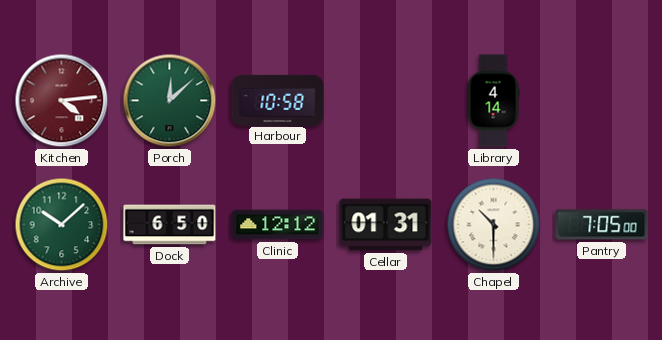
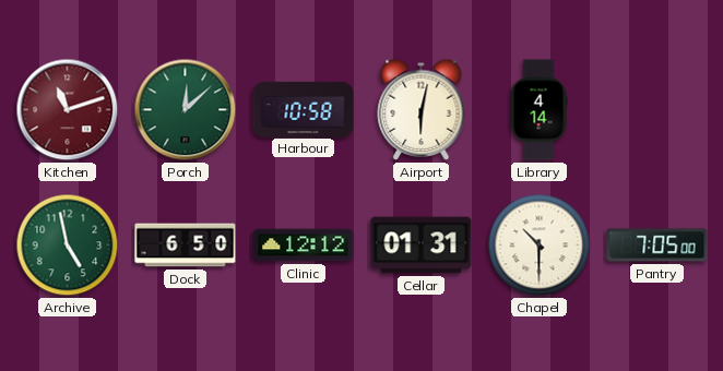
Kitchen: 4:14 -> 11:12 (68, 110)
Airport: none -> 6:02 (422, 109)
Archive: 10:08 -> 4:58 (68, 246)
